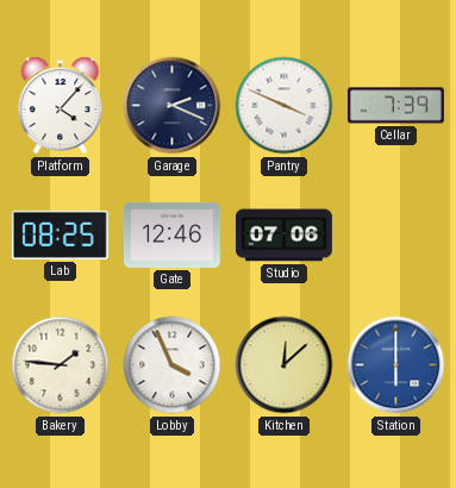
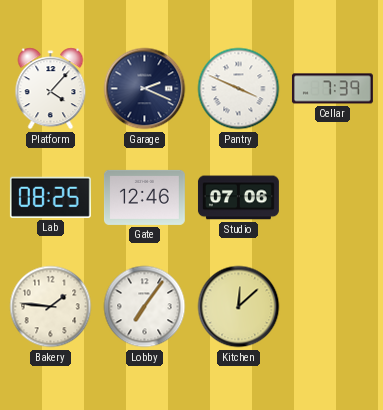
Lobby: 3:56 -> 7:06 (145, 307)
Station: 6:00 -> none (396, 365)
